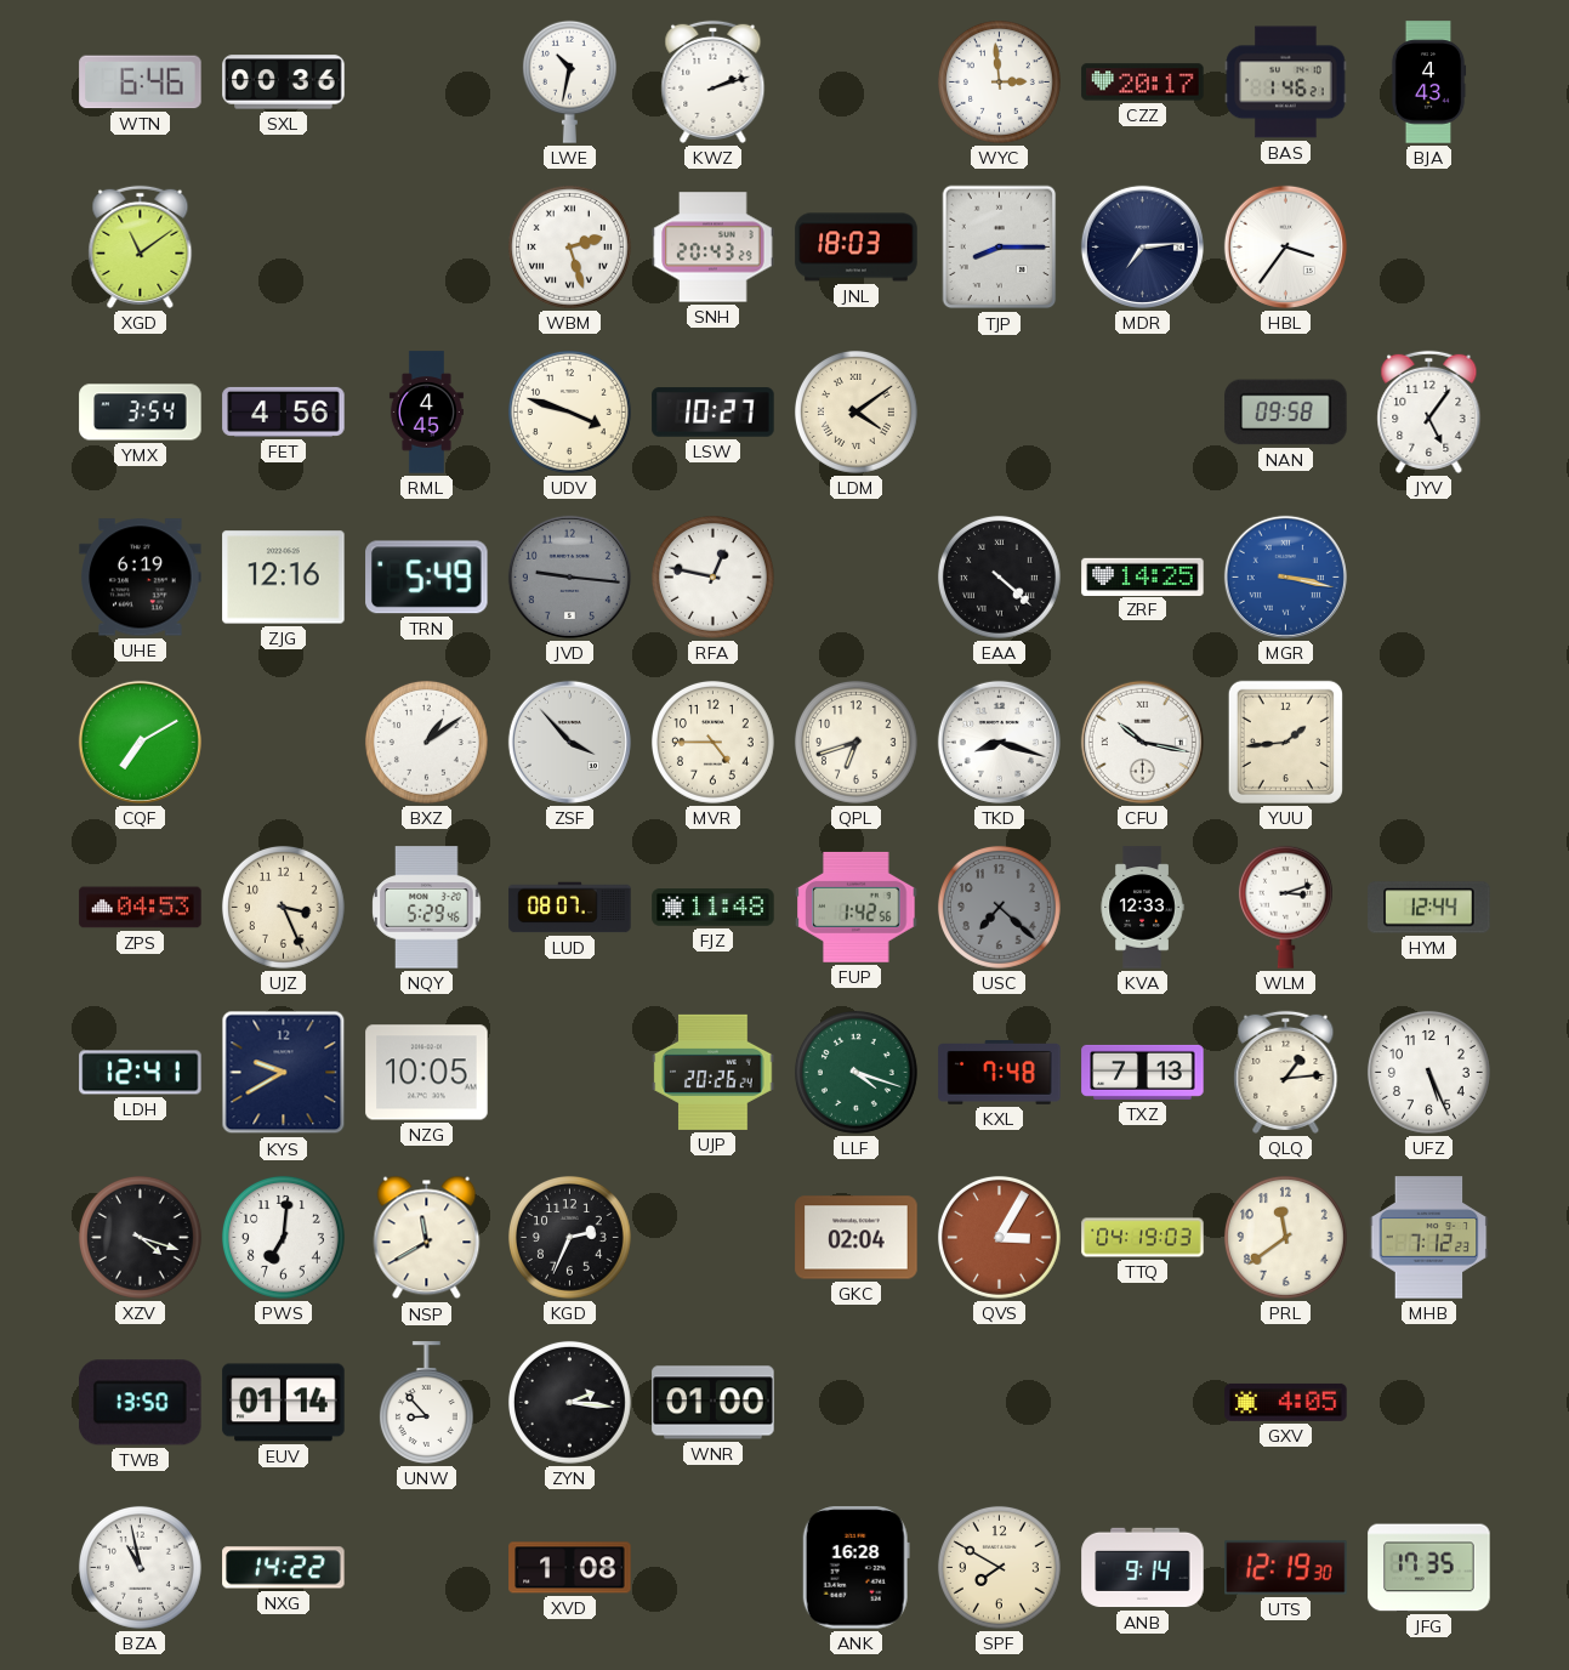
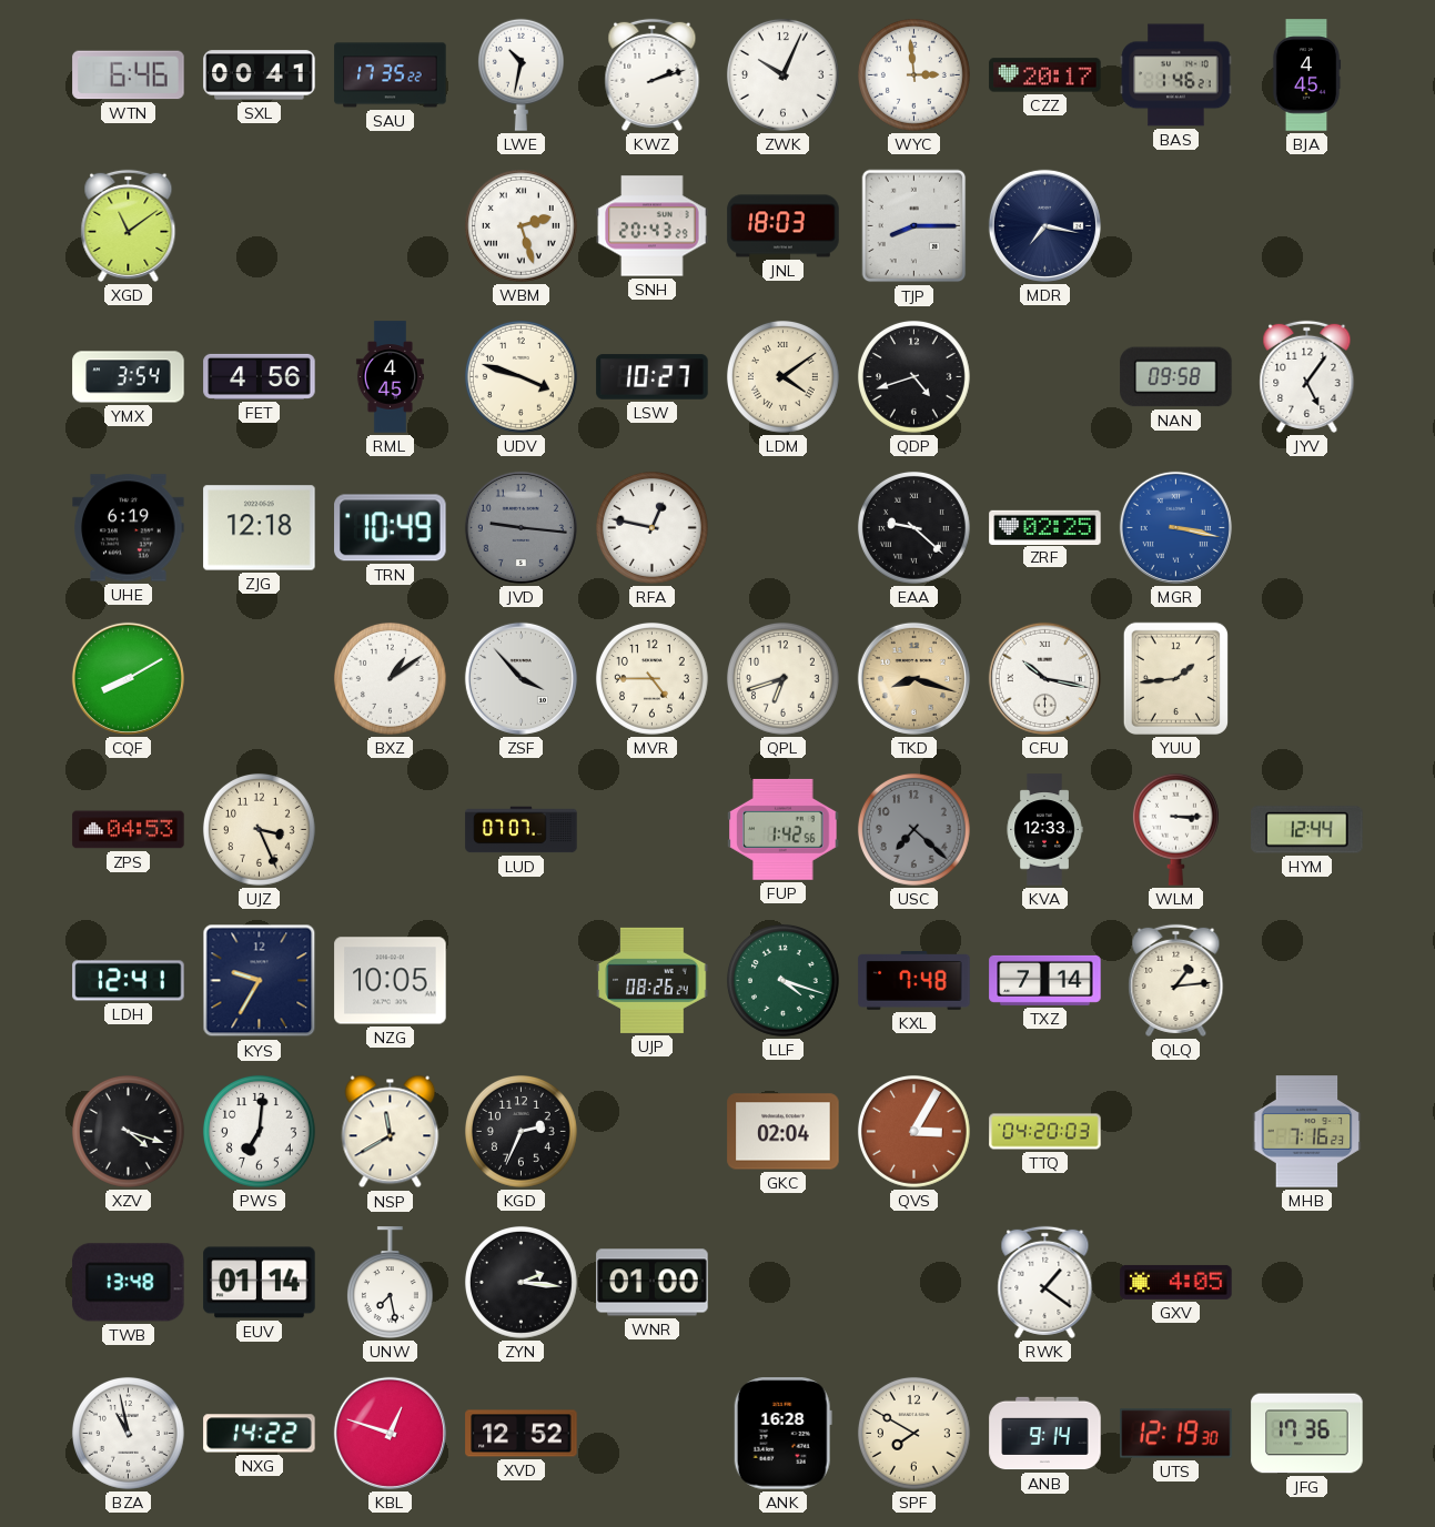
SXL: 00:36 -> 00:41 (260, 75)
SAU: none -> 17:35 (391, 75)
ZWK: none -> 10:04 (782, 74)
BJA: 4:43 -> 4:45 (1306, 75)
MDR: 7:14 -> 7:17 (1044, 225)
HBL: 3:36 -> none (1285, 246)
QDP: none -> 4:42 (913, 376)
ZJG: 12:16 -> 12:18 (260, 528)
TRN: 5:49 -> 10:49 (391, 528)
EAA: 4:22 -> 9:22 (913, 527)
ZRF: 14:25 -> 02:25 (1045, 527)
CQF: 7:10 -> 8:10 (128, 678)
TKD dial: white -> champagne (913, 678)
NQY: 5:29 -> none (427, 908)
LUD: 08:07 -> 07:07 (522, 830)
FJZ: 11:48 -> none (714, 908)
WLM: 3:12 -> 3:15 (1175, 829)
KYS: 9:40 -> 9:35 (260, 981)
UJP: 20:26 -> 08:26 (653, 980)
TXZ: 7:13 -> 7:14 (1045, 980)
UFZ: 5:26 -> none (1428, 1072)
TTQ: 04:19 -> 04:20 (1045, 1132)
PRL: 11:39 -> none (1285, 1237)
MHB: 7:12 -> 7:16 (1307, 1132)
TWB: 13:50 -> 13:48 (129, 1283)
UNW: 8:53 -> 7:28 (390, 1283)
RWK: none -> 1:21 (1045, 1282)
KBL: none -> 12:48 (390, 1433)
XVD: 1:08 -> 12:52 (522, 1434)
JFG: 17:35 -> 17:36 (1307, 1434)
